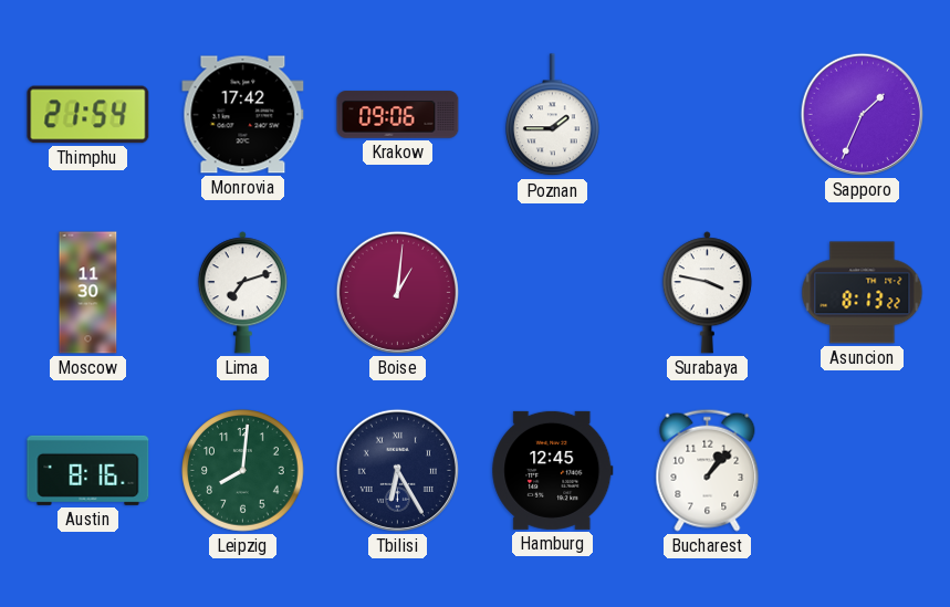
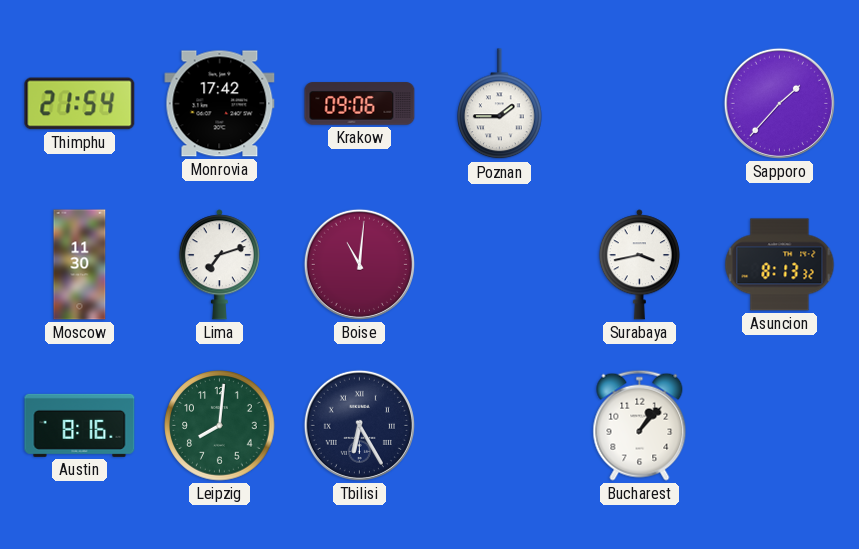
Sapporo: 1:34 -> 1:37 (779, 103)
Boise: 1:01 -> 11:01 (359, 264)
Surabaya: 3:47 -> 3:43 (639, 265)
Asuncion: 8:13:22 -> 8:13:32 (780, 265)
Hamburg: 12:45 -> none (553, 470)
